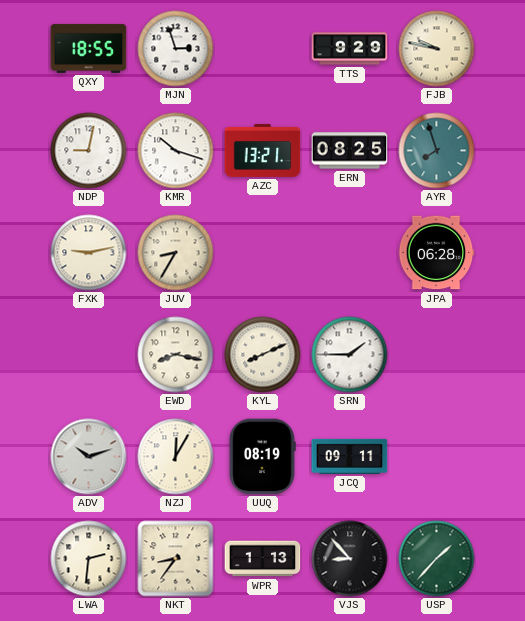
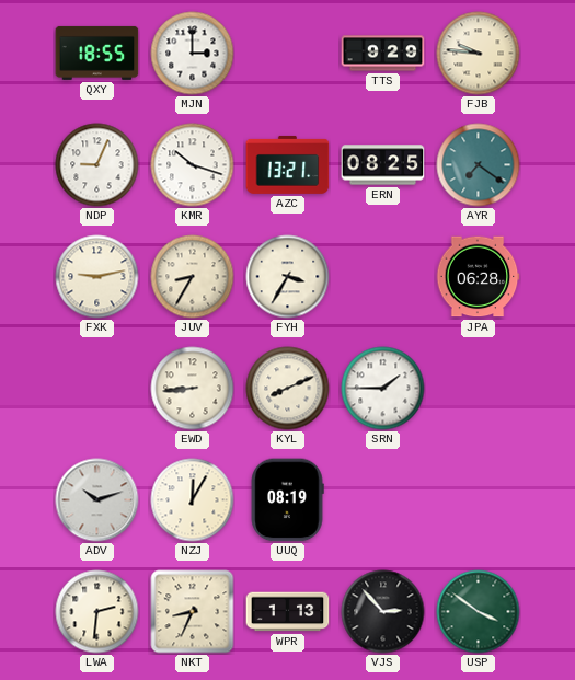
MJN: 2:57 -> 3:00 (193, 54)
FJB: 9:47 -> 9:46 (479, 54)
NDP: 9:02 -> 9:04 (97, 165)
AYR: 7:57 -> 7:21 (479, 165)
FYH: none -> 3:35 (288, 277)
EWD: 8:17 -> 8:44 (193, 389)
JCQ: 09:11 -> none (350, 456)
NKT: 8:36 -> 8:34 (193, 612)
VJS: 8:53 -> 2:53 (383, 612)
USP: 1:37 -> 3:51 (479, 612)
